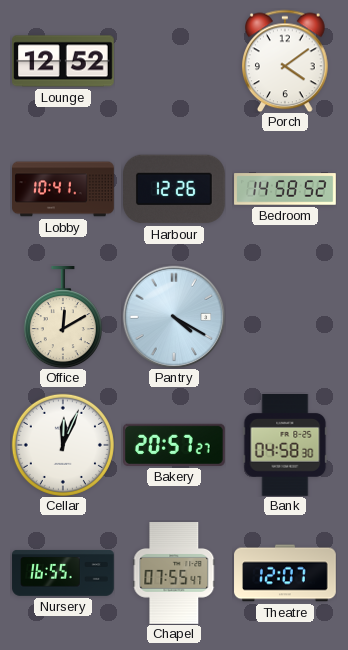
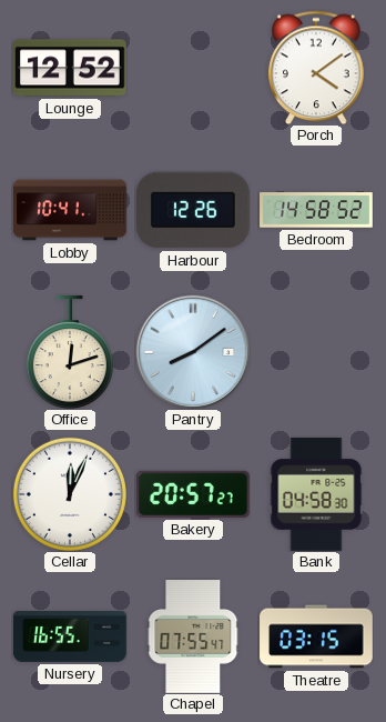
Office: 12:10 -> 12:12 (70, 353)
Pantry: 4:20 -> 8:09 (193, 352)
Theatre: 12:07 -> 03:15 (316, 636)
